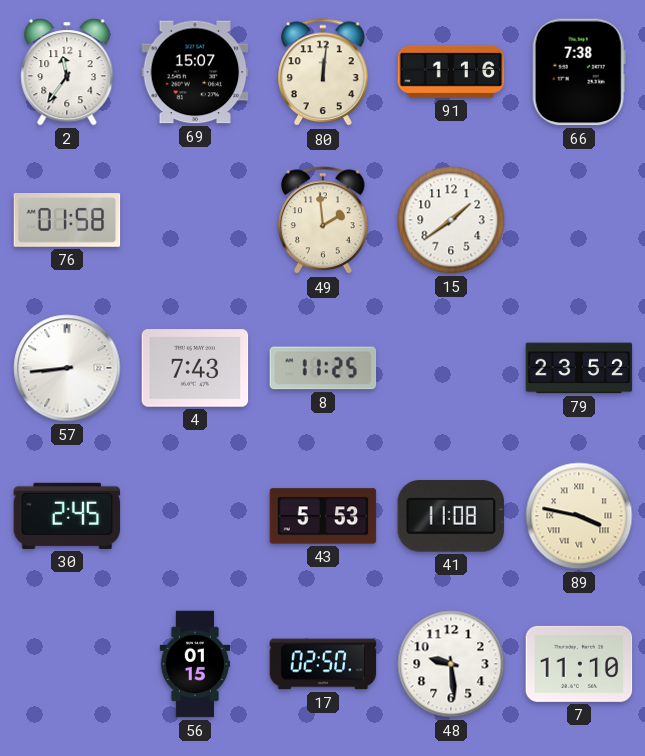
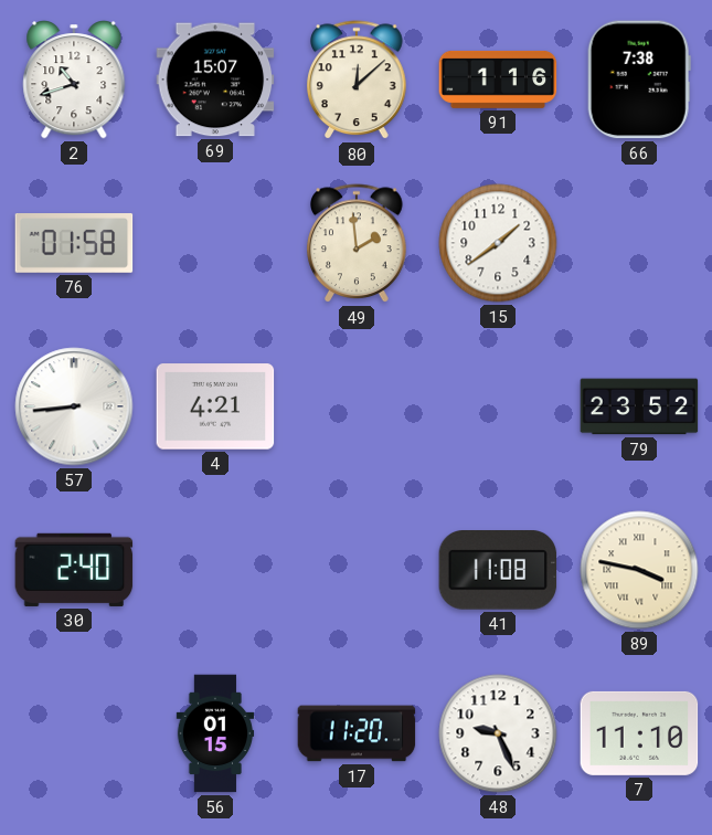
2: 11:36 -> 10:42 (74, 80)
80: 12:01 -> 12:08 (357, 81)
4: 7:43 -> 4:21 (215, 406)
8: 11:25 -> none (323, 368)
30: 2:45 -> 2:40 (74, 570)
43: 5:53 -> none (323, 516)
17: 02:50 -> 11:20 (357, 733)
48: 9:29 -> 9:26 (498, 733)
